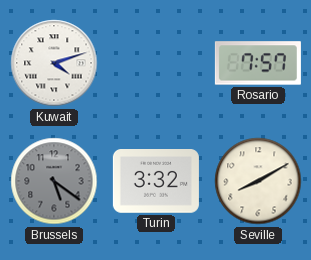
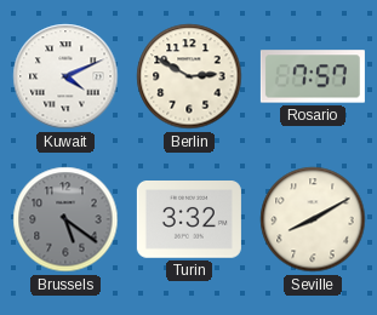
Kuwait: 4:12 -> 4:11 (65, 76)
Berlin: none -> 2:50 (189, 76)
